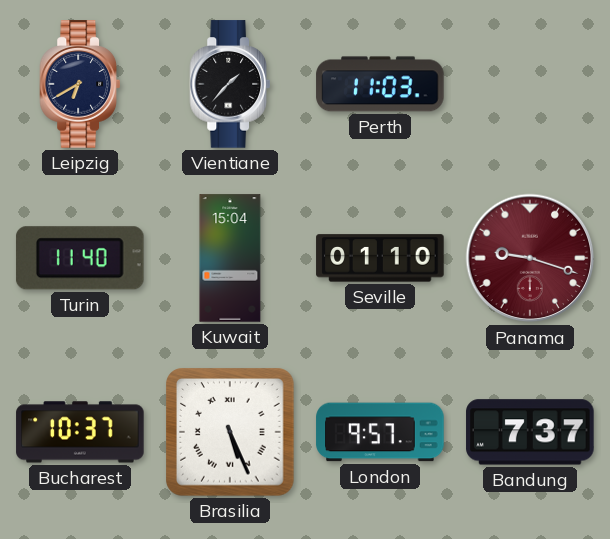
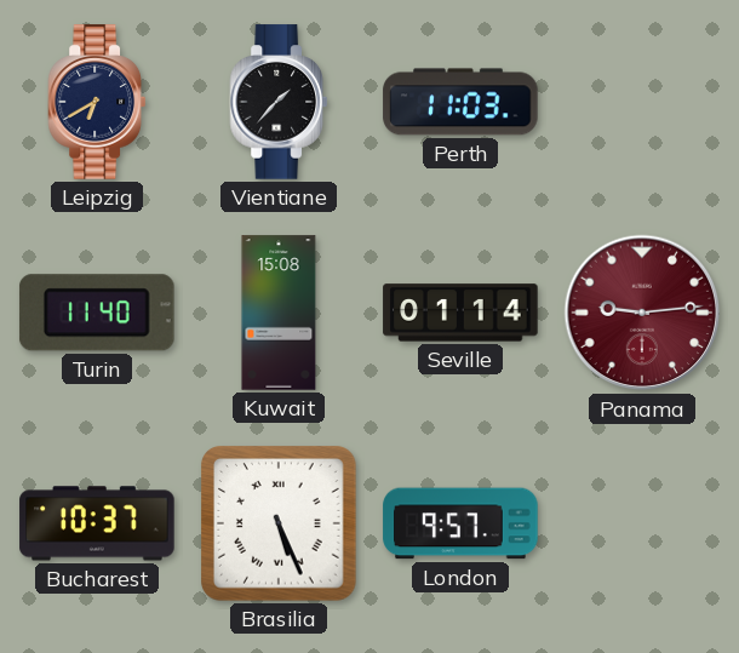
Kuwait: 15:04 -> 15:08 (279, 313)
Seville: 01:10 -> 01:14 (460, 313)
Panama: 9:18 -> 9:14 (642, 313)
Bandung: 7:37 -> none (530, 432)
